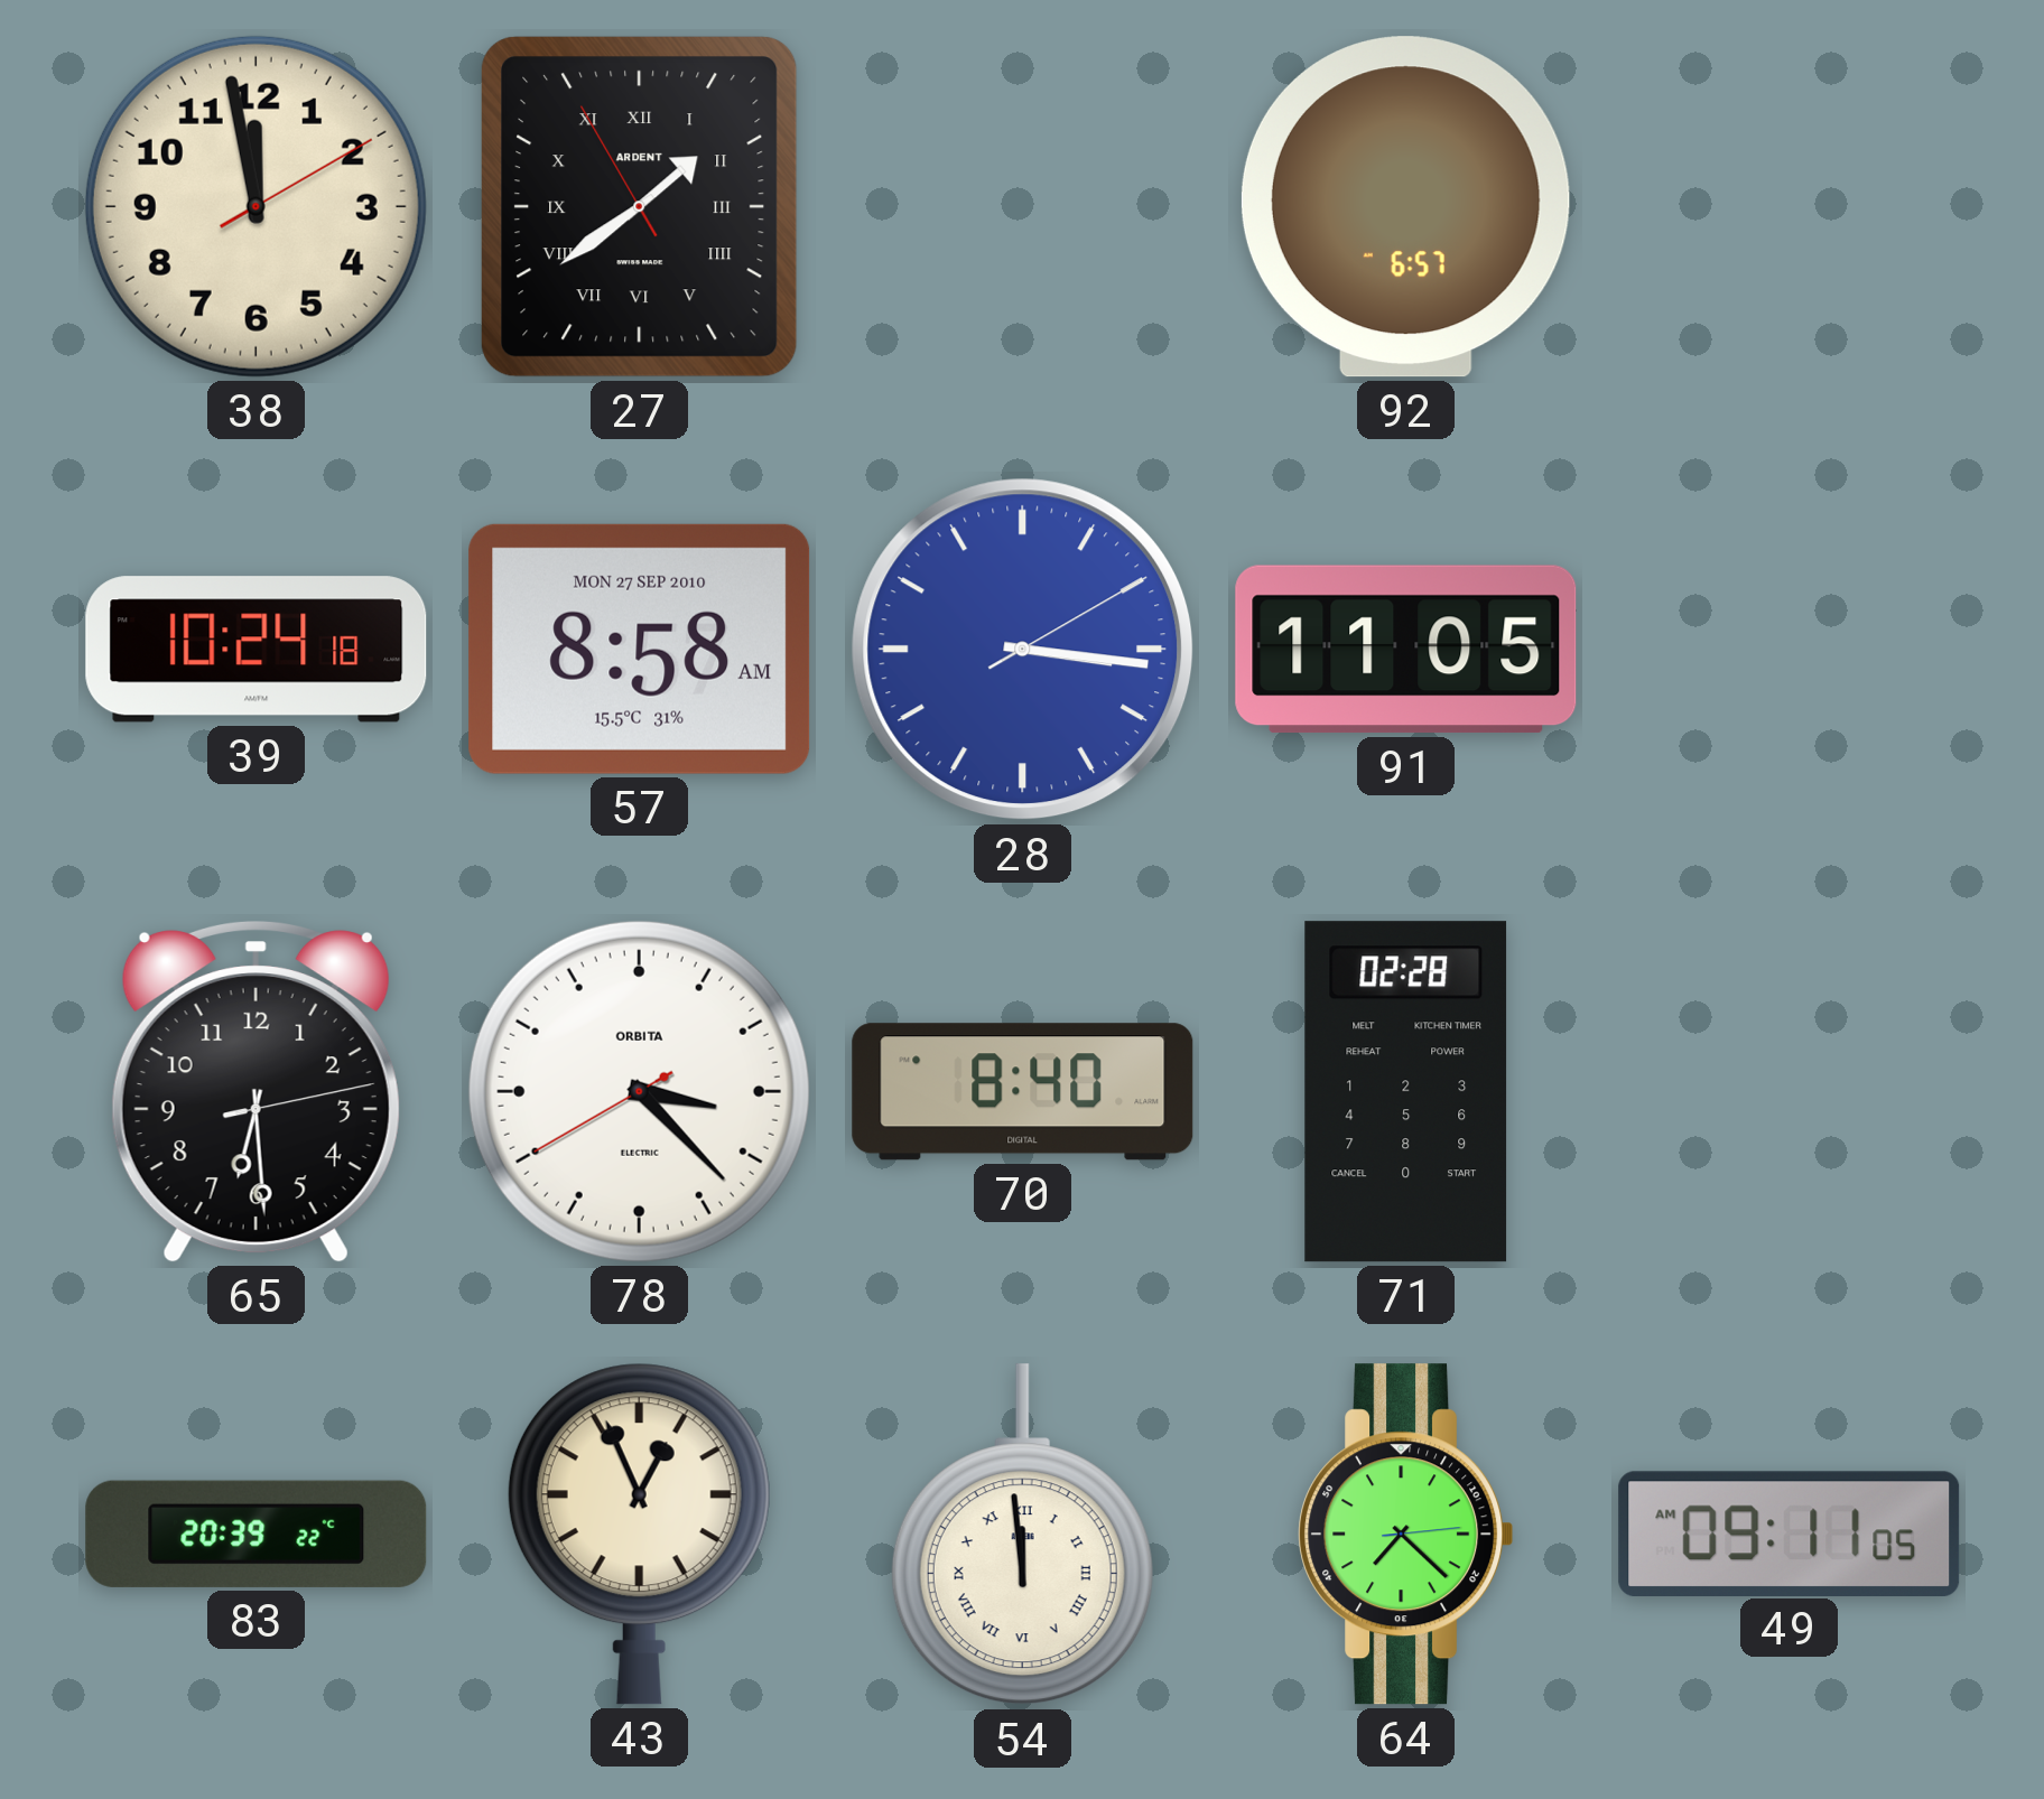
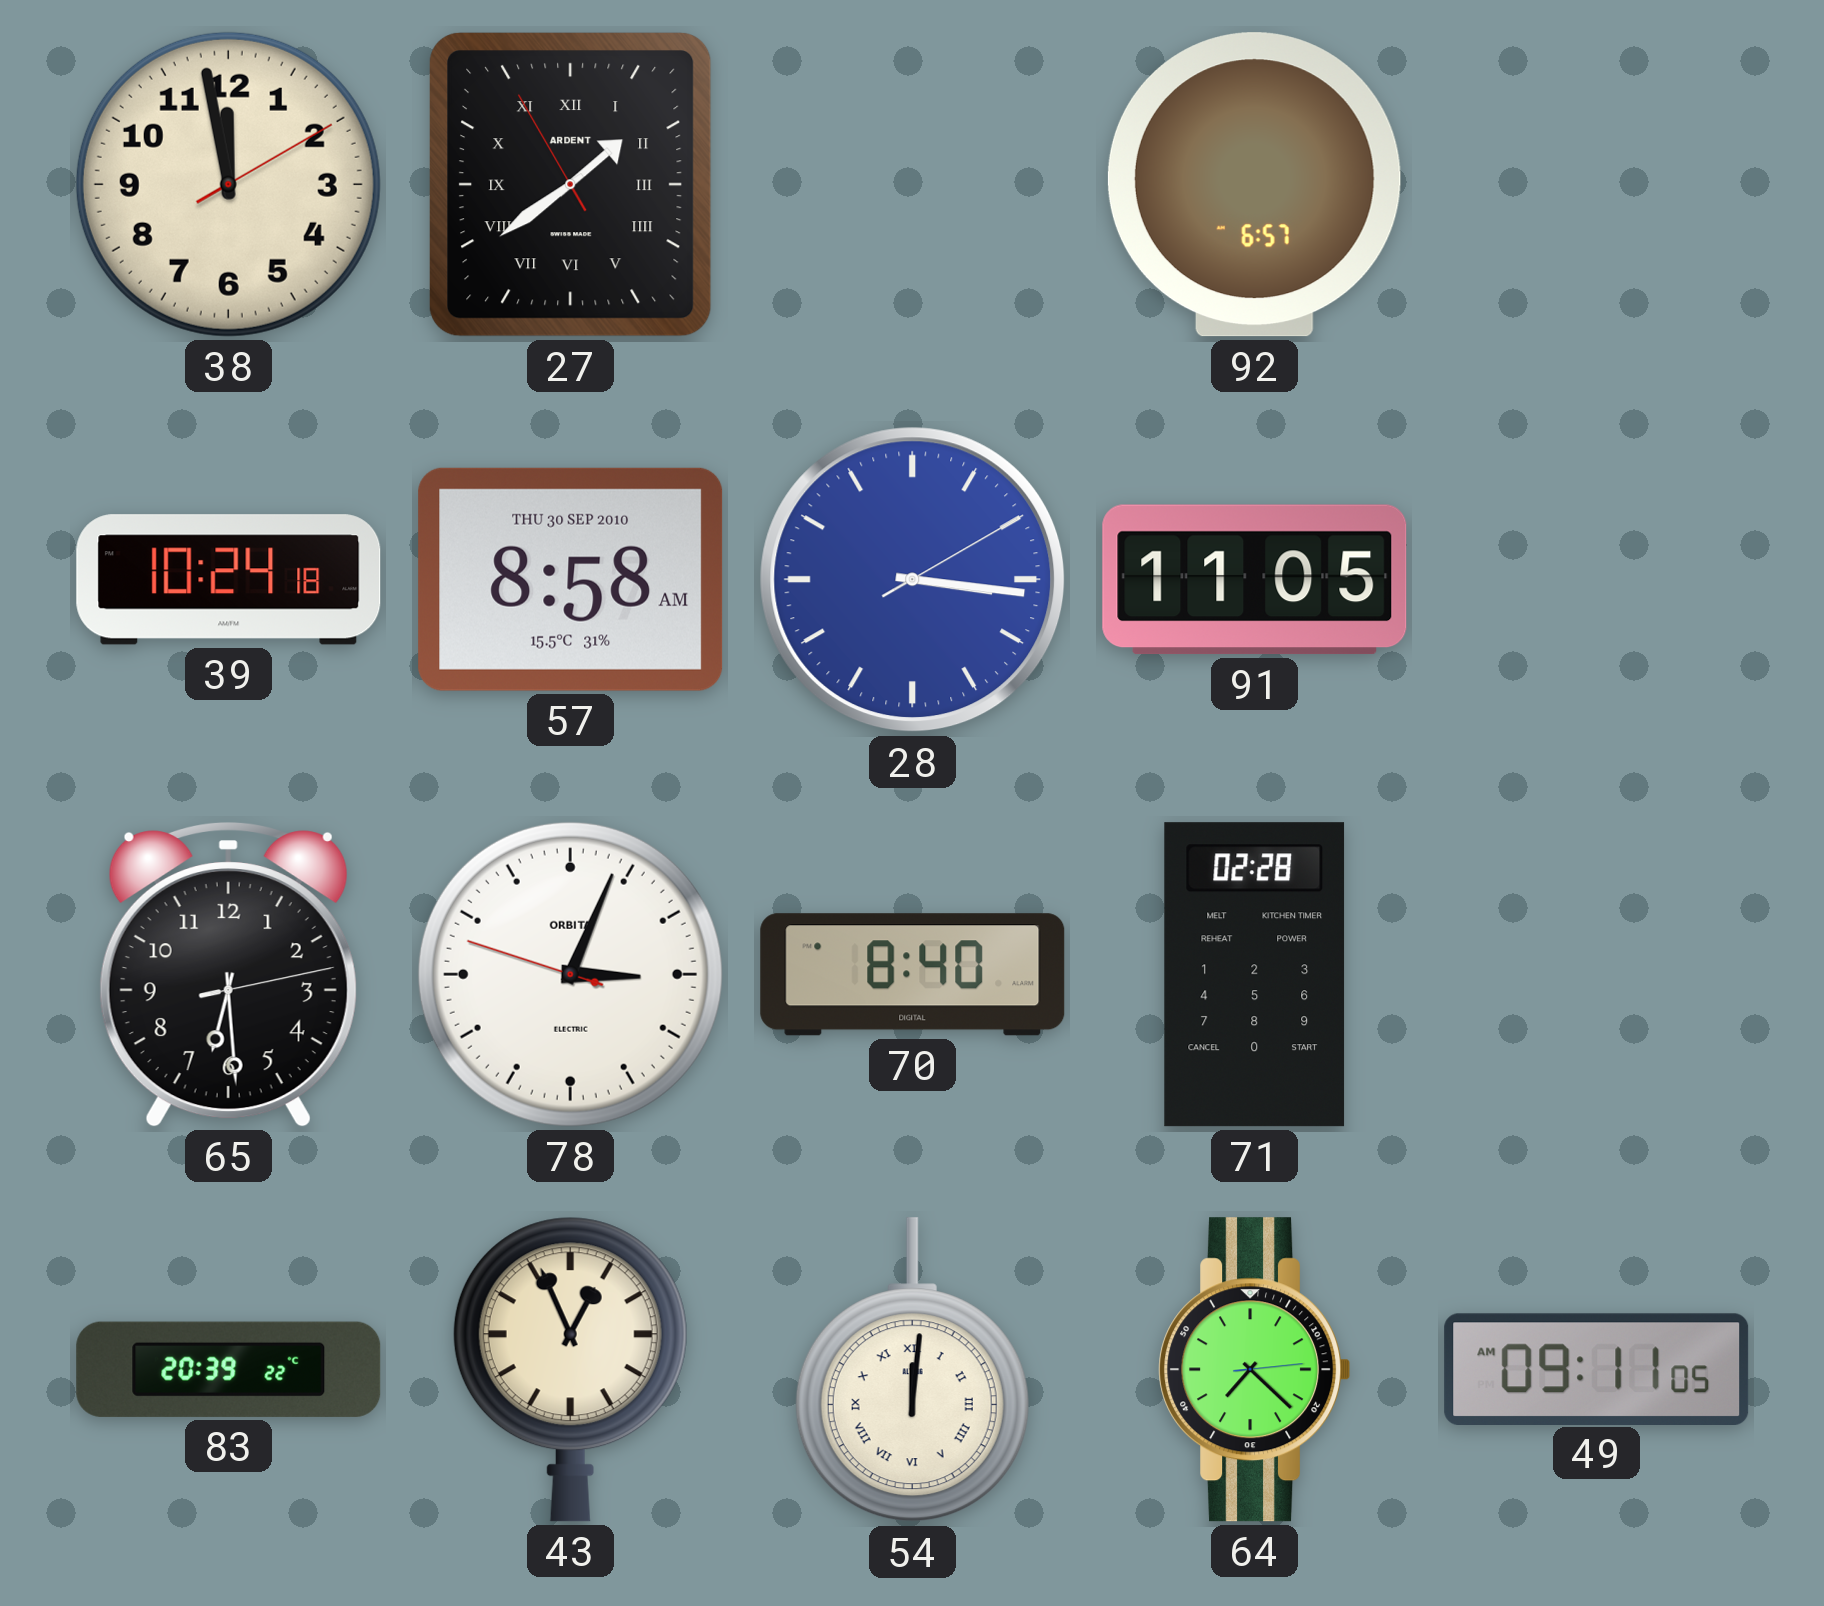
57 date: MON 27 SEP 2010 -> THU 30 SEP 2010 (571, 579)
78: 3:22 -> 3:03 (570, 974)
54: 11:59 -> 12:01 (912, 1370)
